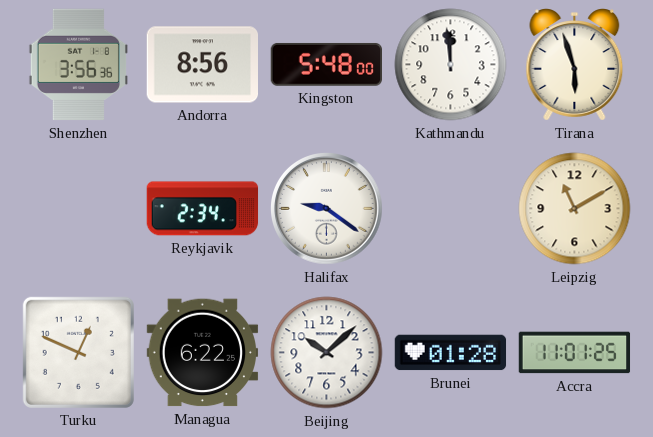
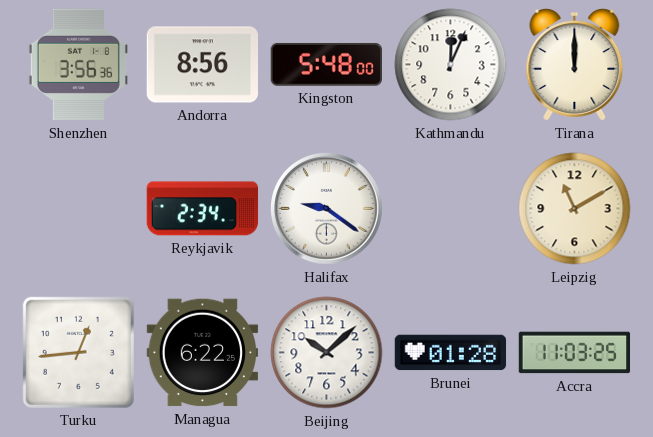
Kathmandu: 11:59 -> 12:04 (451, 65)
Tirana: 5:57 -> 12:00 (575, 65)
Turku: 12:49 -> 12:44 (78, 352)
Accra: 11:01 -> 11:03 (575, 353)
